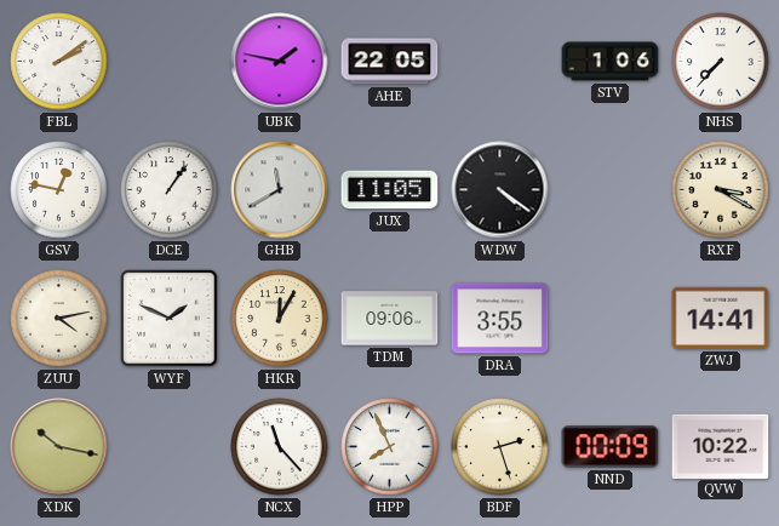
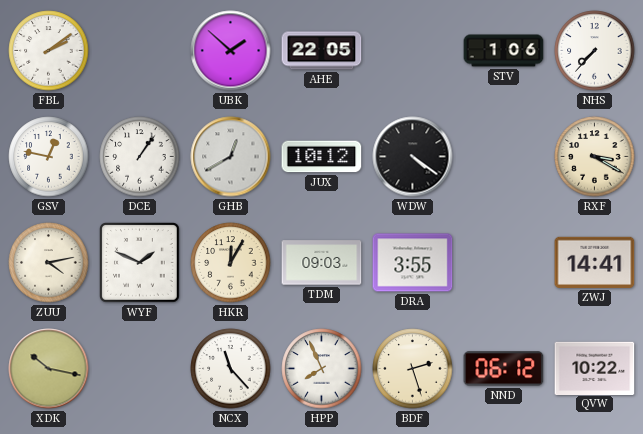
UBK: 1:47 -> 1:52 (231, 51)
GHB: 11:40 -> 12:40 (231, 157)
JUX: 11:05 -> 10:12 (322, 157)
TDM: 09:06 -> 09:03 (322, 263)
NND: 00:09 -> 06:12 (504, 369)
